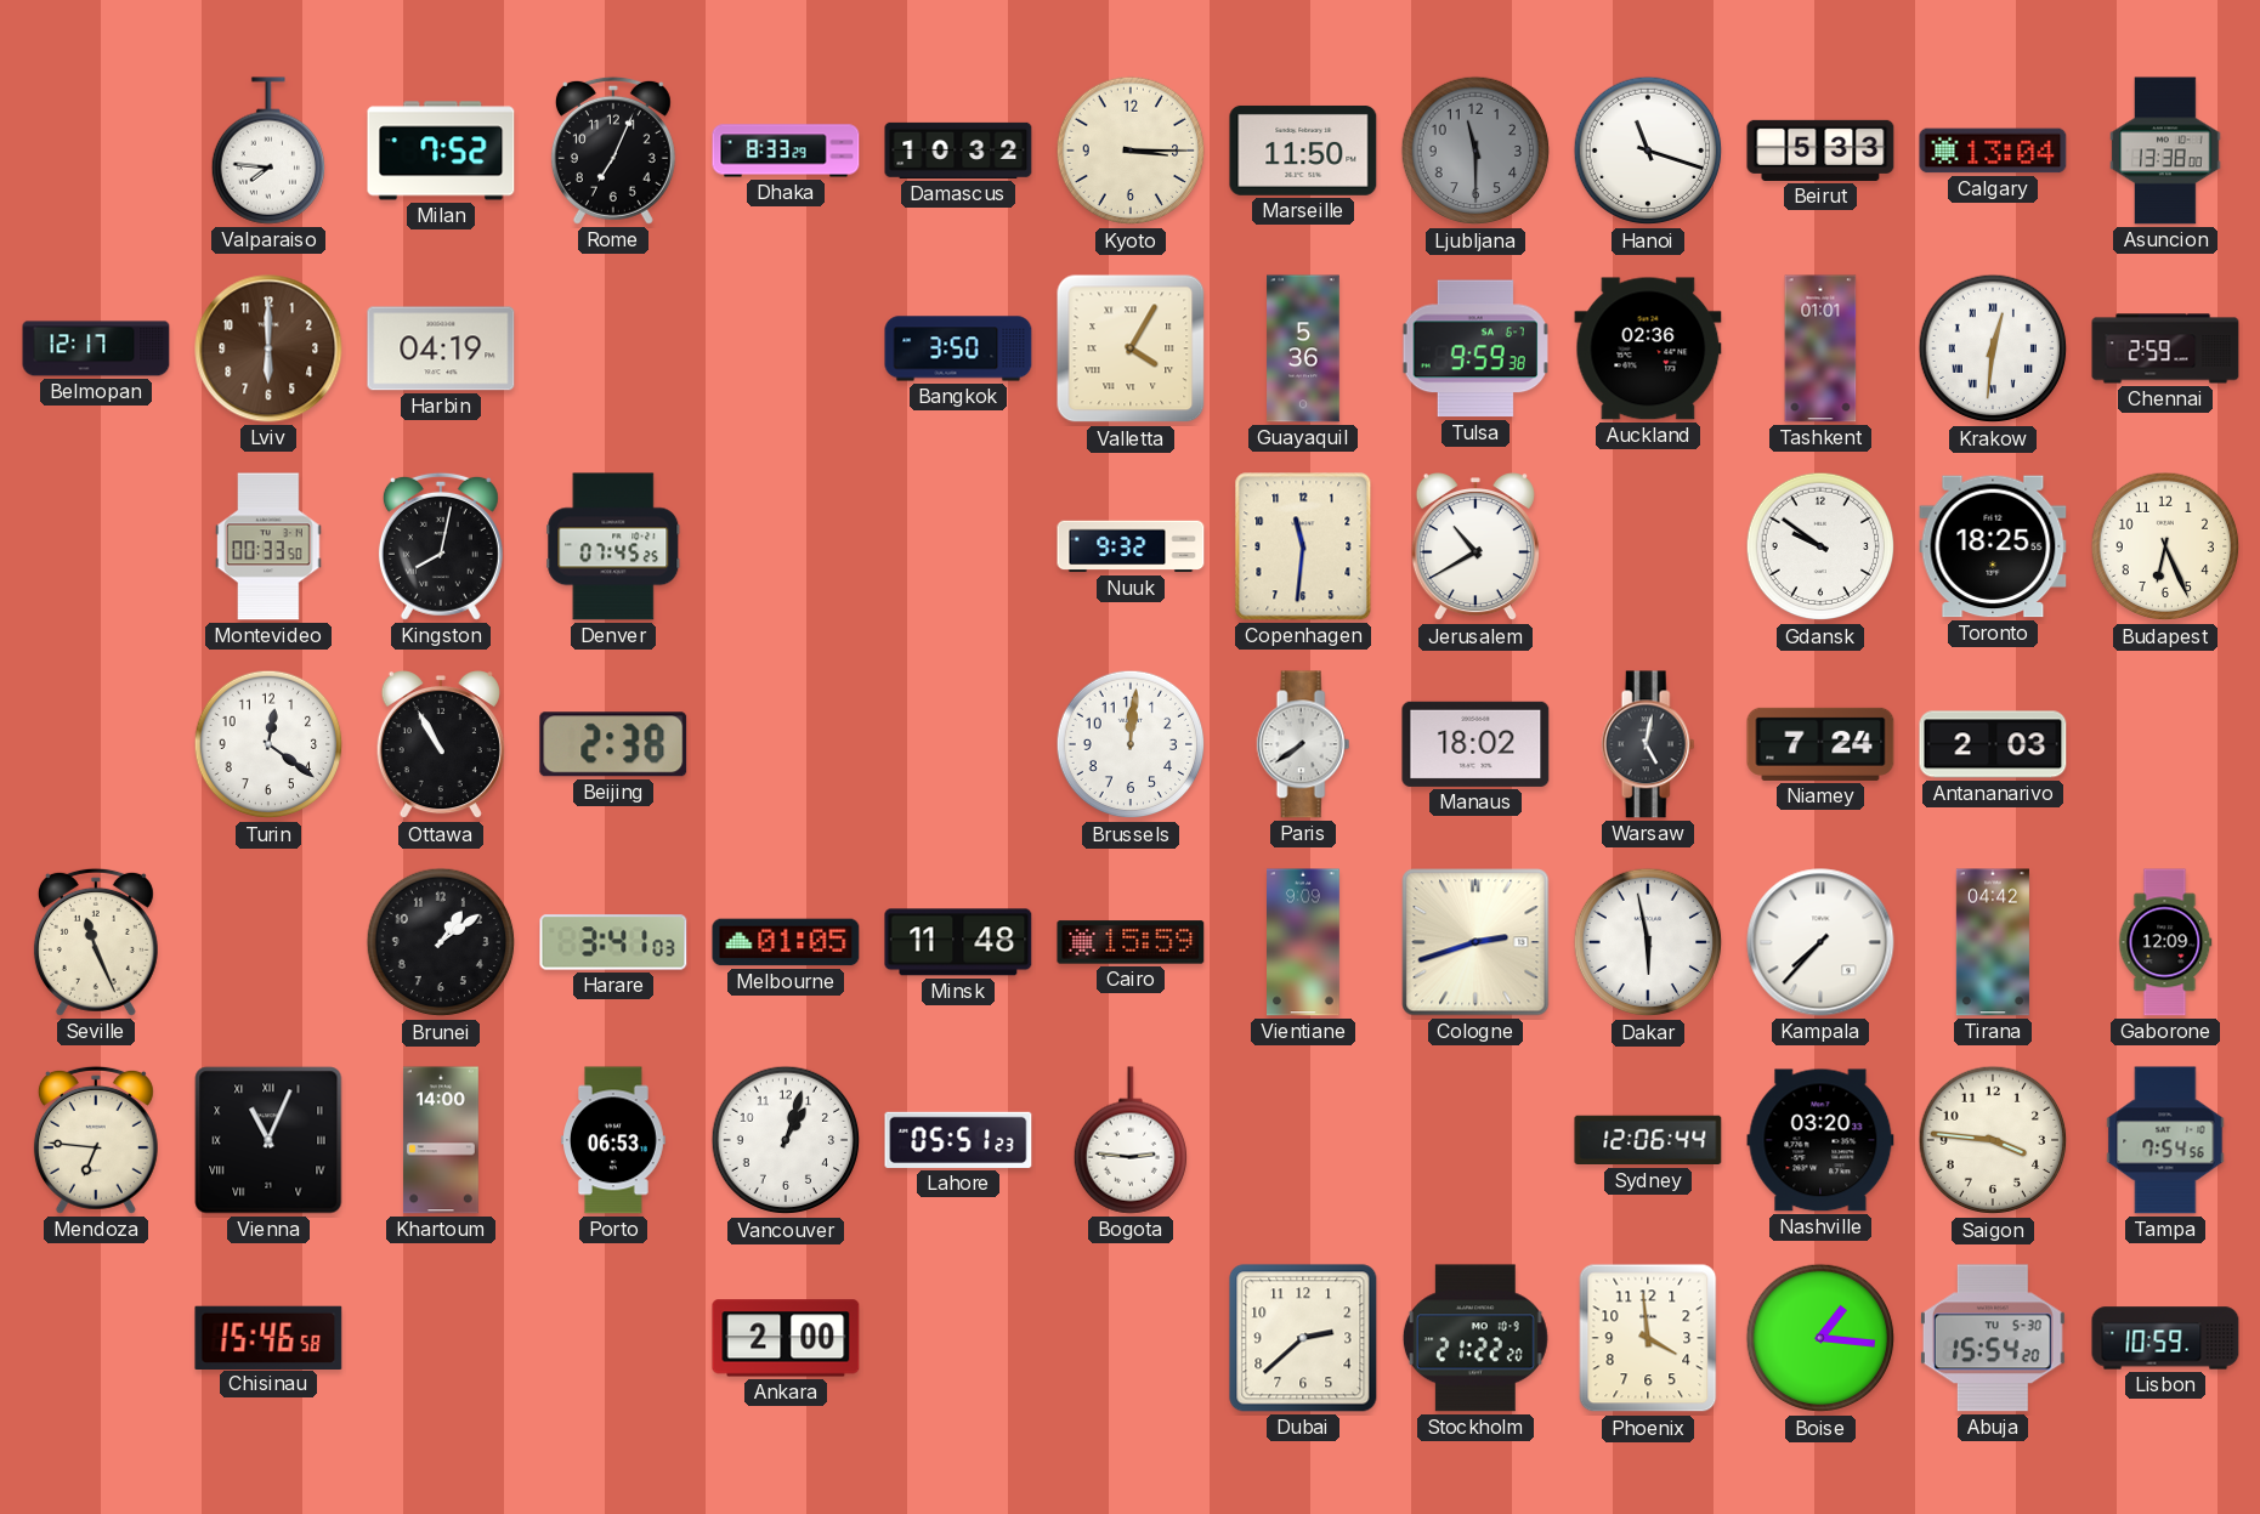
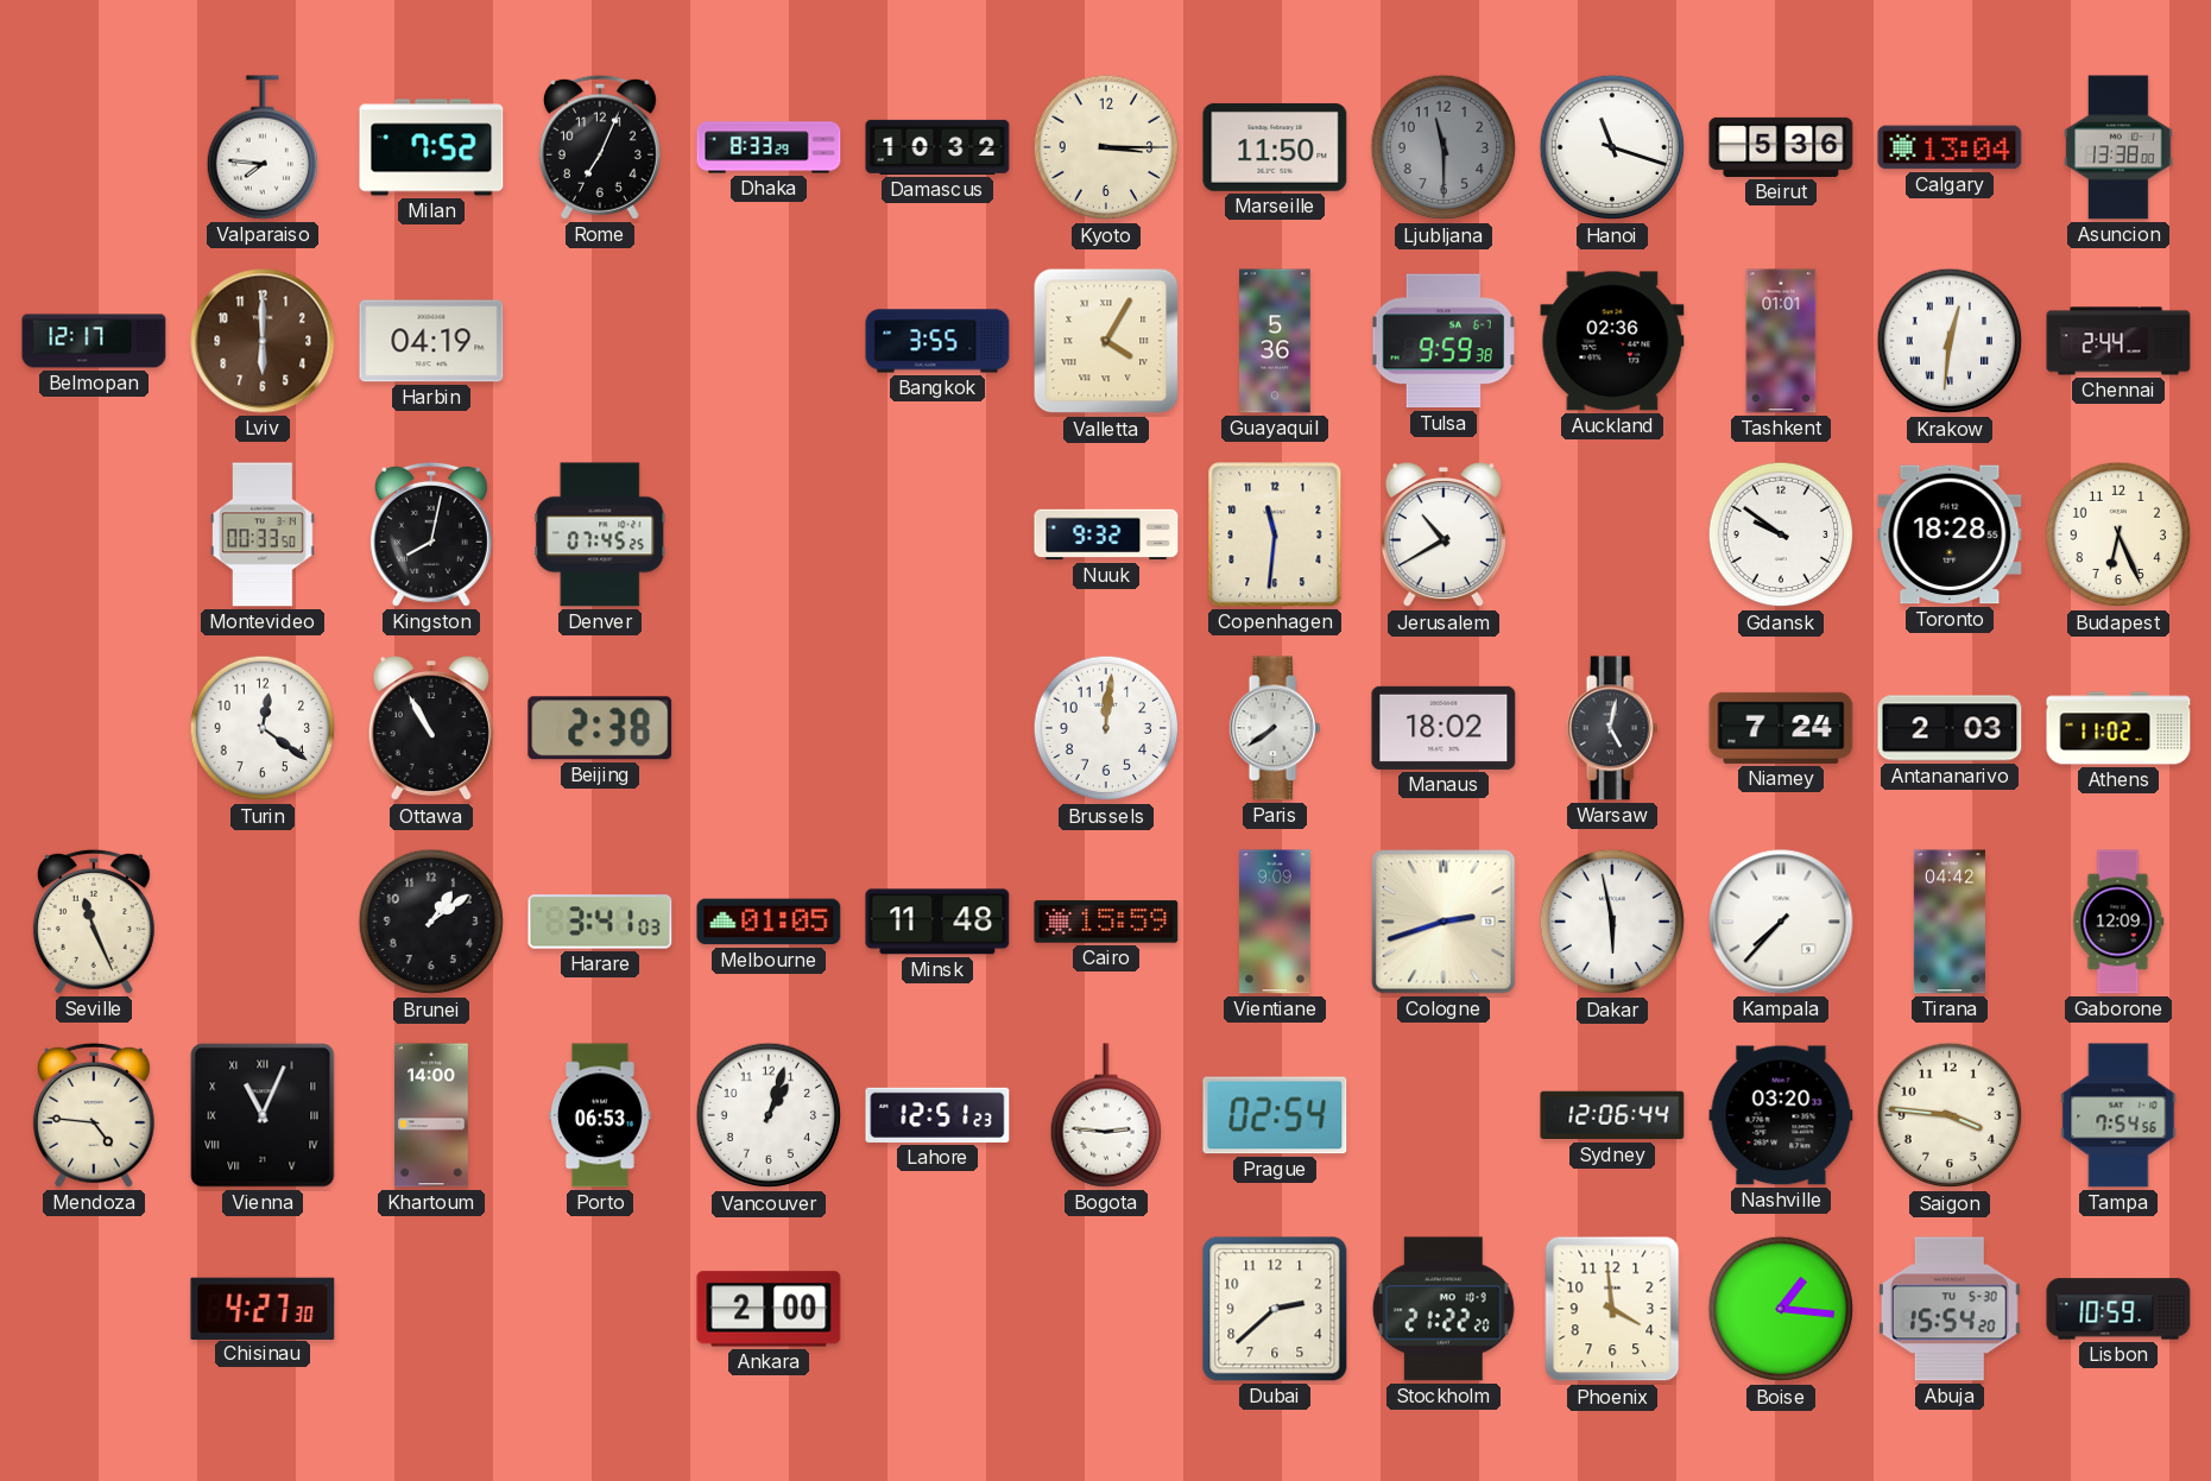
Beirut: 5:33 -> 5:36 (1781, 147)
Bangkok: 3:50 -> 3:55 (937, 341)
Chennai: 2:59 -> 2:44 (2118, 341)
Toronto: 18:25 -> 18:28 (1950, 534)
Athens: none -> 11:02 (2118, 728)
Mendoza: 6:46 -> 4:46 (94, 1115)
Lahore: 05:51 -> 12:51 (937, 1115)
Prague: none -> 02:54 (1275, 1115)
Chisinau: 15:46 -> 4:27 (263, 1308)
